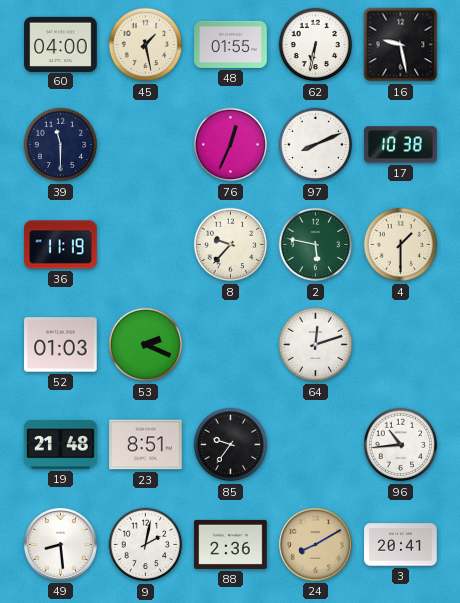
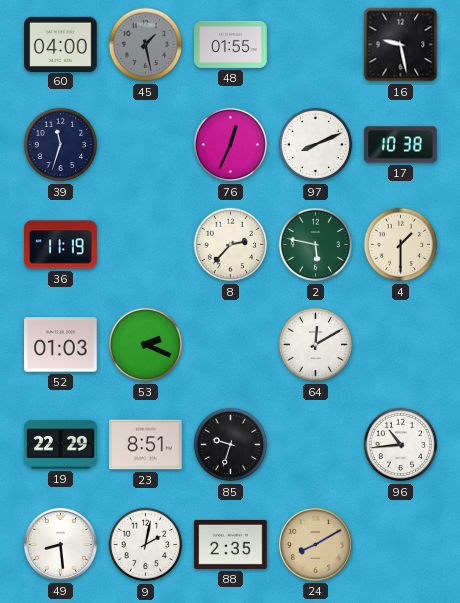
45 dial: cream -> grey (146, 45)
62: 6:32 -> none (316, 45)
39: 11:30 -> 11:33 (61, 145)
8: 9:37 -> 2:37 (231, 245)
64: 12:12 -> 12:10 (316, 345)
19: 21:48 -> 22:29 (61, 445)
85: 9:36 -> 9:33 (231, 445)
88: 2:36 -> 2:35 (231, 544)
3: 20:41 -> none (401, 545)
